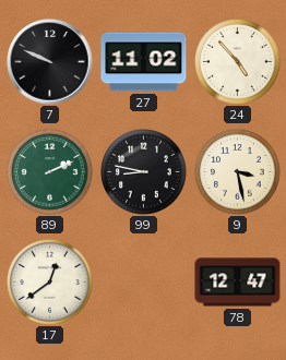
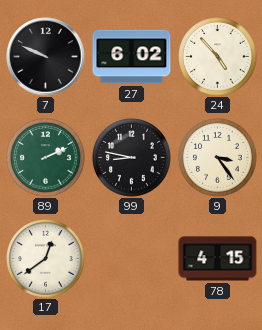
27: 11:02 -> 6:02 (132, 57)
9: 3:28 -> 3:24 (218, 158)
78: 12:47 -> 4:15 (218, 259)
